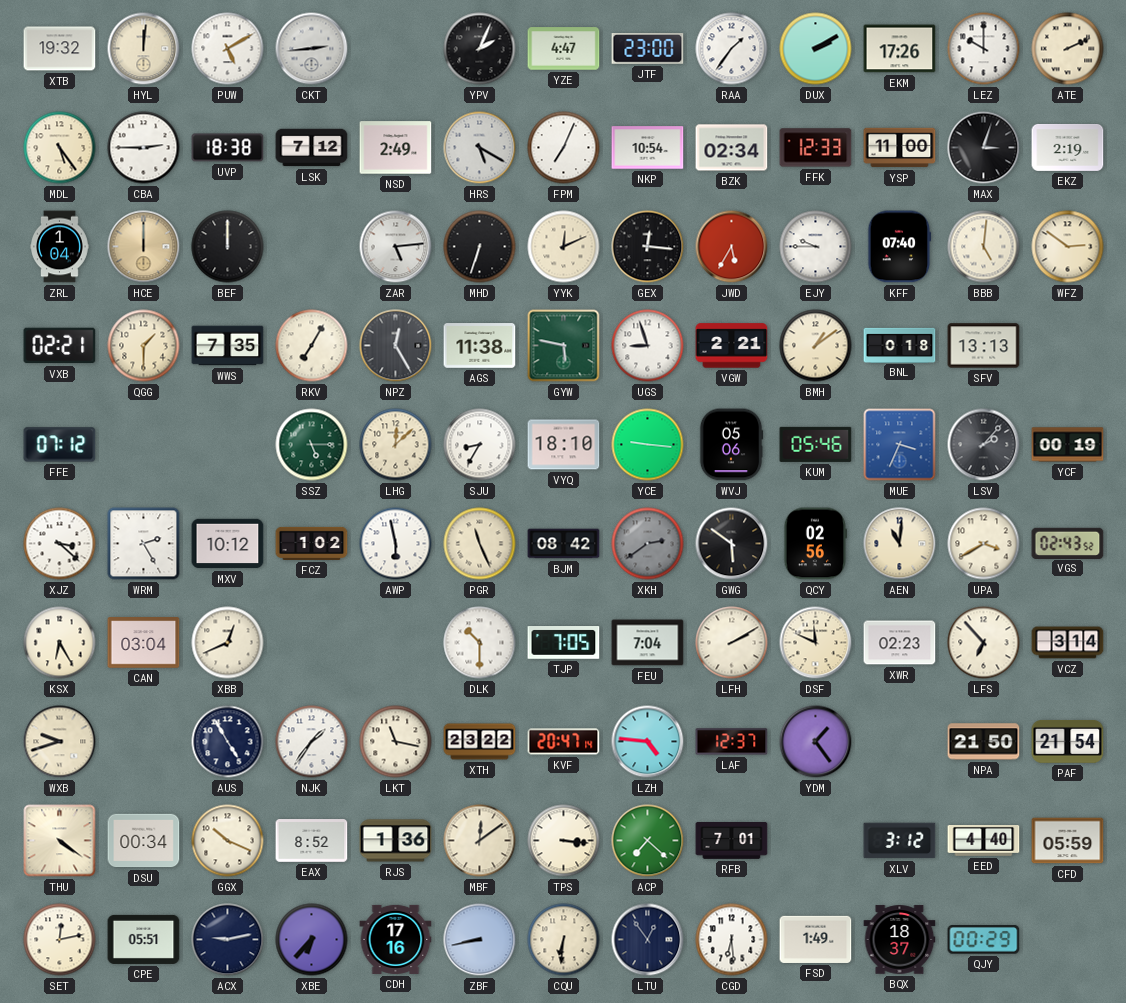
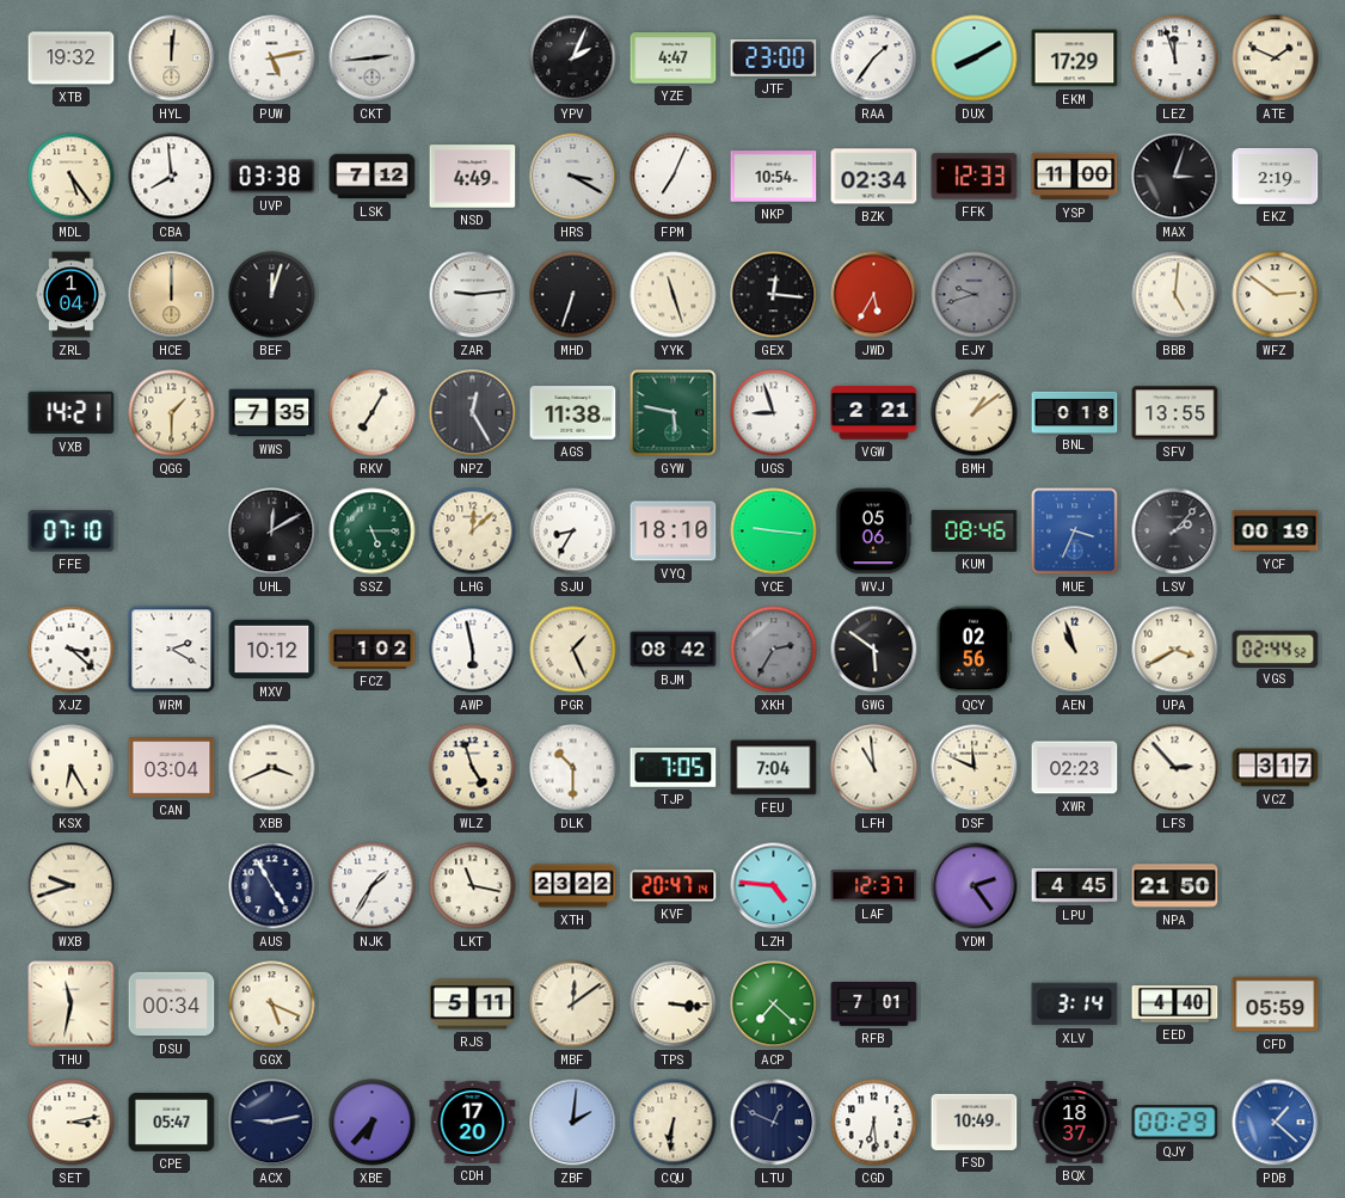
PUW: 5:10 -> 5:13 (272, 59)
DUX: 2:10 -> 8:10 (975, 59)
EKM: 17:26 -> 17:29 (1075, 59)
LEZ: 10:00 -> 11:57 (1175, 59)
ATE: 2:11 -> 1:49 (1276, 59)
CBA: 2:45 -> 7:59 (172, 177)
UVP: 18:38 -> 03:38 (272, 177)
NSD: 2:49 -> 4:49 (473, 177)
HRS: 5:20 -> 3:20 (573, 177)
BEF: 12:00 -> 12:03 (272, 295)
ZAR: 5:14 -> 9:14 (473, 295)
YYK: 12:11 -> 11:27 (674, 295)
EJY: 9:45 -> 9:42 (975, 295)
EJY dial: white -> grey (975, 295)
KFF: 07:40 -> none (900, 247)
VXB: 02:21 -> 14:21 (72, 413)
SFV: 13:13 -> 13:55 (1175, 413)
FFE: 07:12 -> 07:10 (72, 532)
UHL: none -> 12:10 (272, 532)
KUM: 05:46 -> 08:46 (975, 530)
WRM: 2:25 -> 2:20 (172, 650)
PGR: 11:26 -> 1:26 (573, 650)
XKH: 2:39 -> 2:35 (774, 650)
AEN: 11:01 -> 10:57 (1075, 650)
VGS: 02:43 -> 02:44 (1276, 649)
XBB: 12:41 -> 3:41 (272, 768)
WLZ: none -> 4:57 (473, 768)
LFH: 2:10 -> 10:59 (874, 768)
LFS: 6:53 -> 2:53 (1175, 768)
VCZ: 3:14 -> 3:17 (1276, 768)
NJK: 1:36 -> 1:35 (373, 886)
YDM: 1:24 -> 2:24 (975, 886)
LPU: none -> 4:45 (1075, 885)
PAF: 21:54 -> none (1068, 741)
THU: 4:21 -> 11:32 (72, 1005)
GGX: 10:19 -> 5:19 (272, 1005)
EAX: 8:52 -> none (312, 841)
RJS: 1:36 -> 5:11 (473, 1005)
XLV: 3:12 -> 3:14 (1075, 1005)
SET: 12:13 -> 3:13 (72, 1123)
CPE: 05:51 -> 05:47 (172, 1122)
CDH: 17:16 -> 17:20 (473, 1122)
ZBF: 8:43 -> 2:01 (573, 1123)
LTU: 12:54 -> 12:49 (774, 1123)
FSD: 1:49 -> 10:49 (975, 1122)
PDB: none -> 1:22 (1276, 1123)
